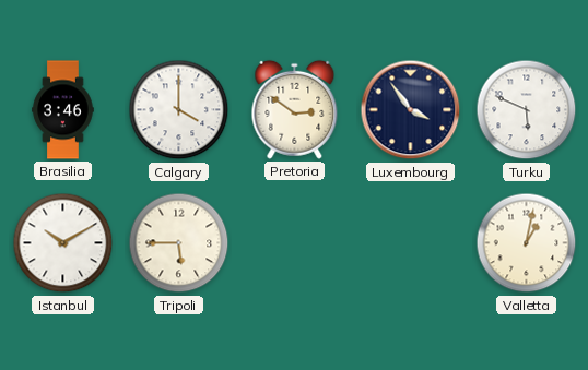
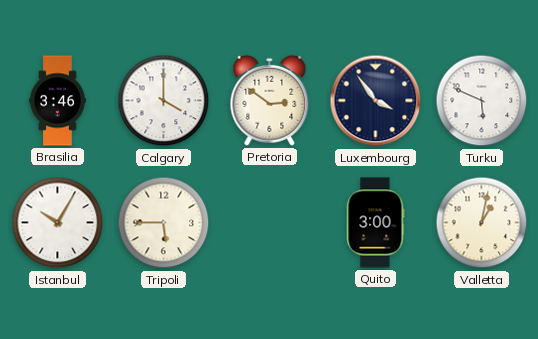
Istanbul: 10:10 -> 10:05 (58, 223)
Quito: none -> 3:00 (375, 223)
